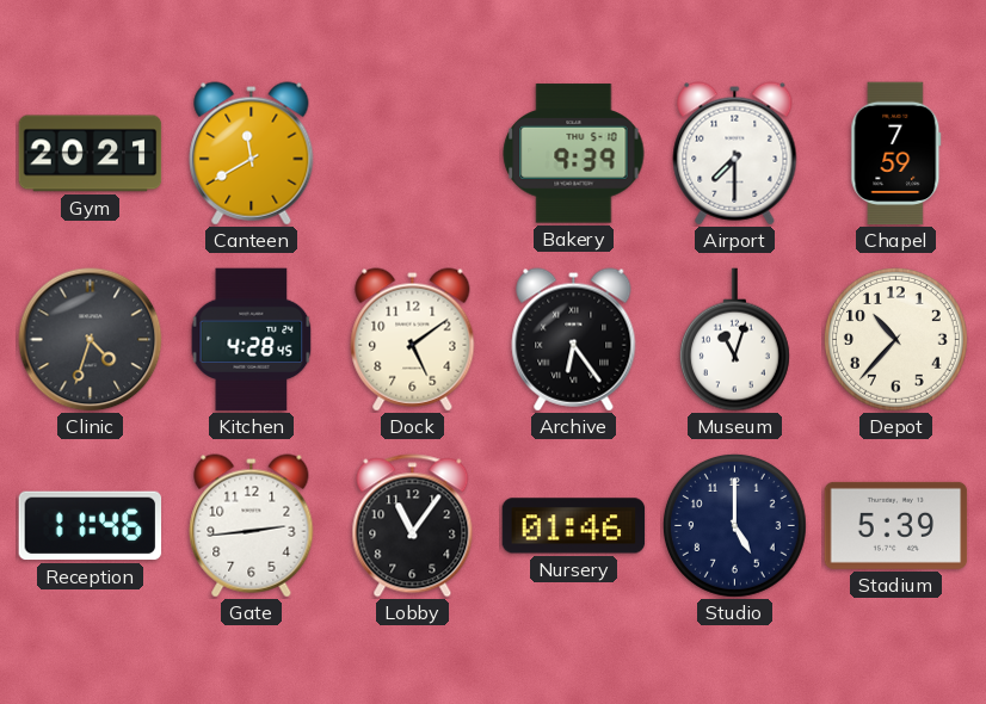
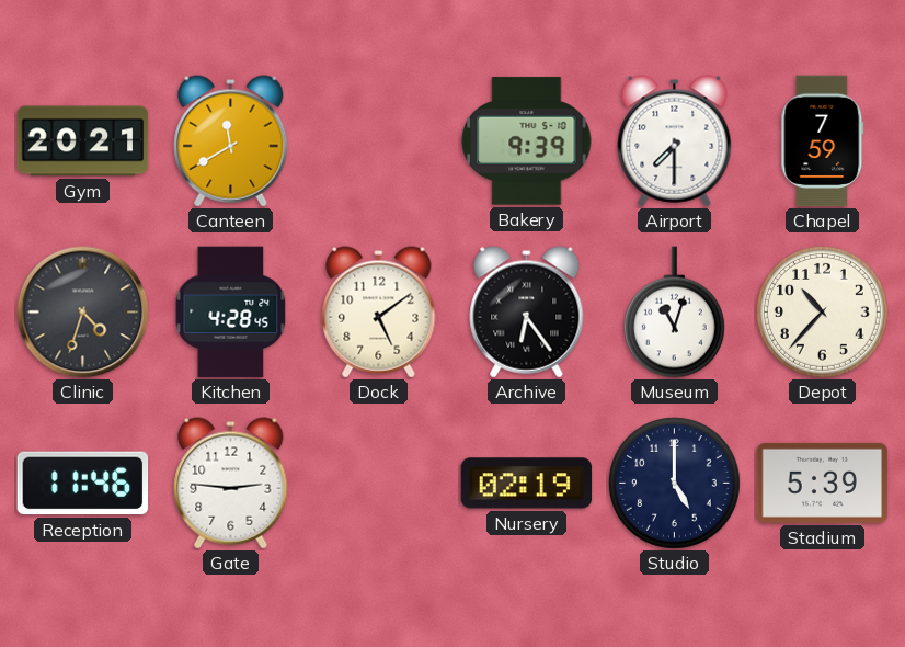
Gate: 2:44 -> 2:46 (231, 484)
Lobby: 11:06 -> none (413, 526)
Nursery: 01:46 -> 02:19 (527, 484)
